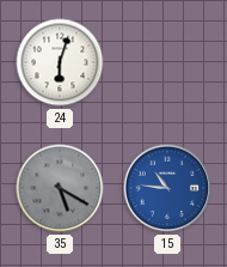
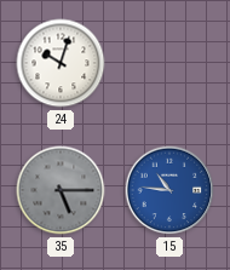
24: 6:03 -> 10:03 (61, 63)
35: 5:20 -> 5:15 (61, 190)
